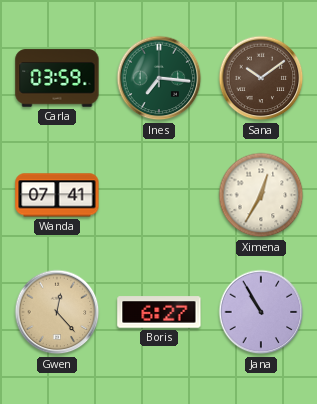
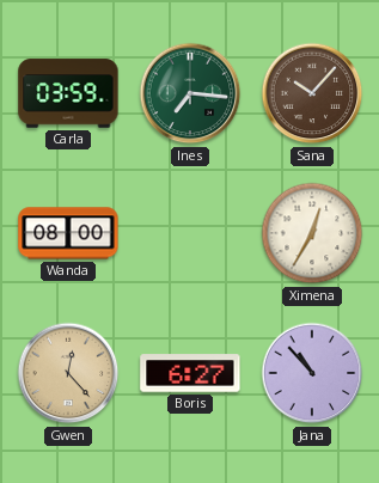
Sana: 10:09 -> 10:07 (312, 93)
Wanda: 07:41 -> 08:00 (68, 233)
Jana: 10:55 -> 10:53 (312, 373)
